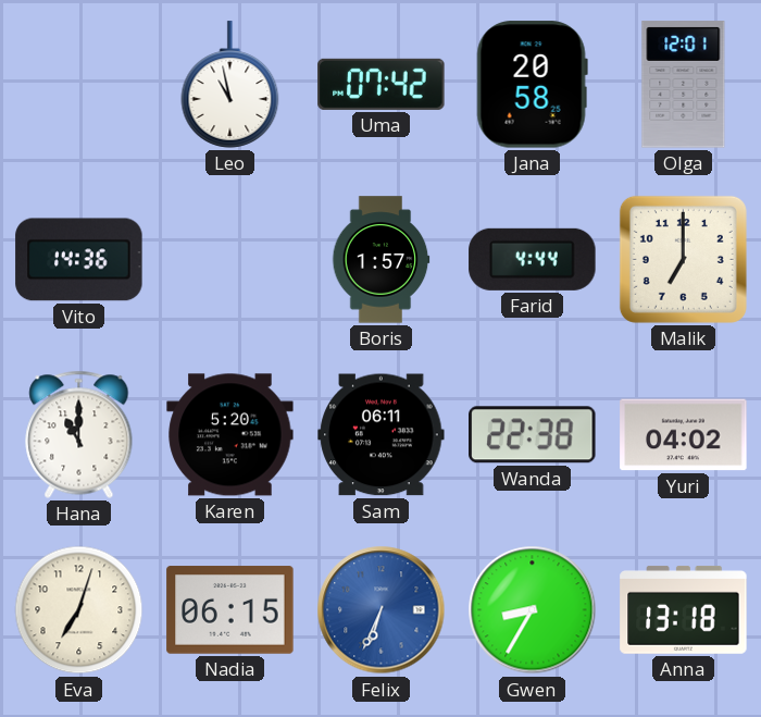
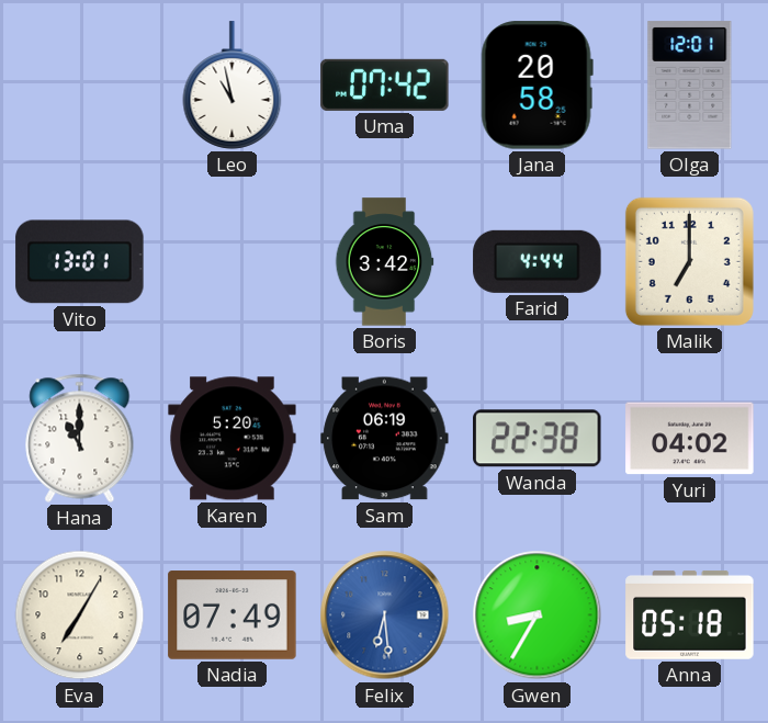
Vito: 14:36 -> 13:01 (80, 262)
Boris: 1:57 -> 3:42 (384, 262)
Sam: 06:11 -> 06:19 (385, 439)
Eva: 7:03 -> 7:05 (80, 615)
Nadia: 06:15 -> 07:49 (233, 615)
Felix: 6:34 -> 6:29 (385, 615)
Anna: 13:18 -> 05:18 (690, 614)
